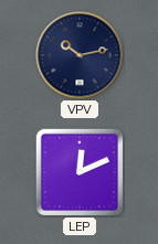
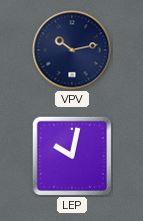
LEP: 12:11 -> 10:02 (71, 155)
